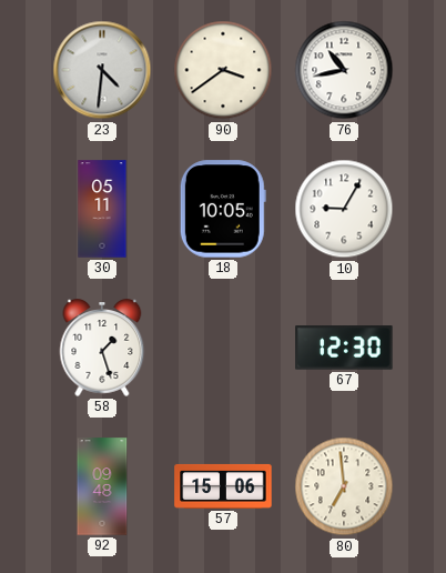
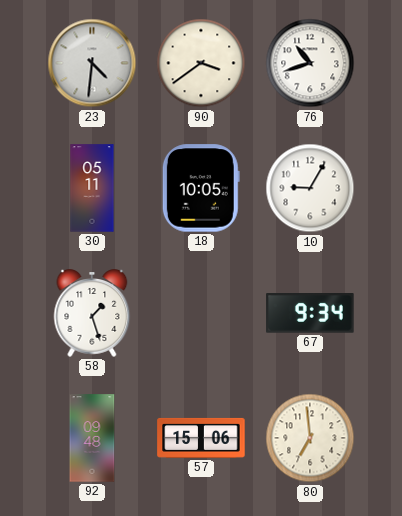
76: 10:43 -> 10:42 (310, 63)
67: 12:30 -> 9:34 (310, 313)
